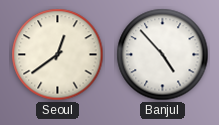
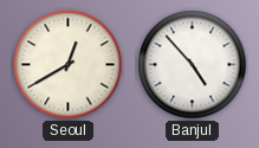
Seoul: 12:39 -> 12:40 (69, 65)
